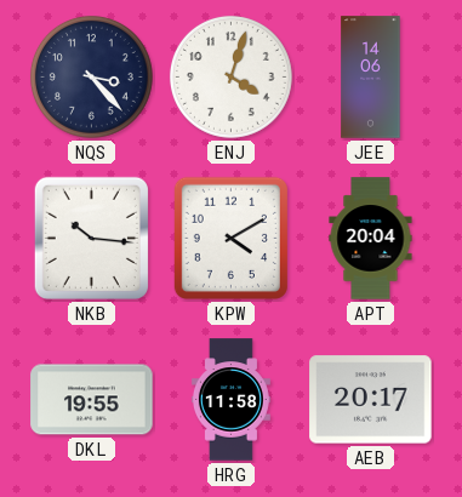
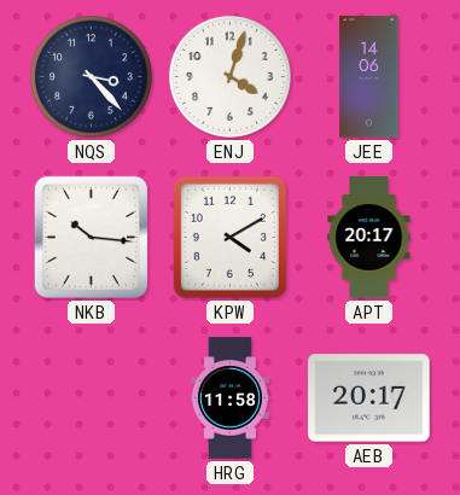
APT: 20:04 -> 20:17 (369, 238)
DKL: 19:55 -> none (92, 400)
